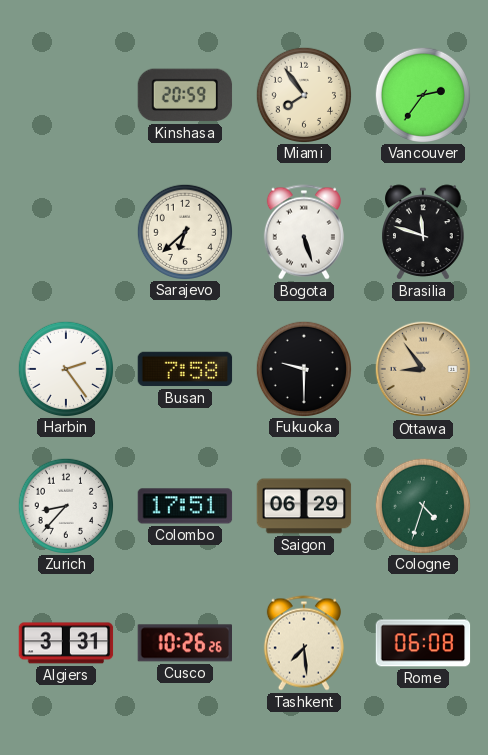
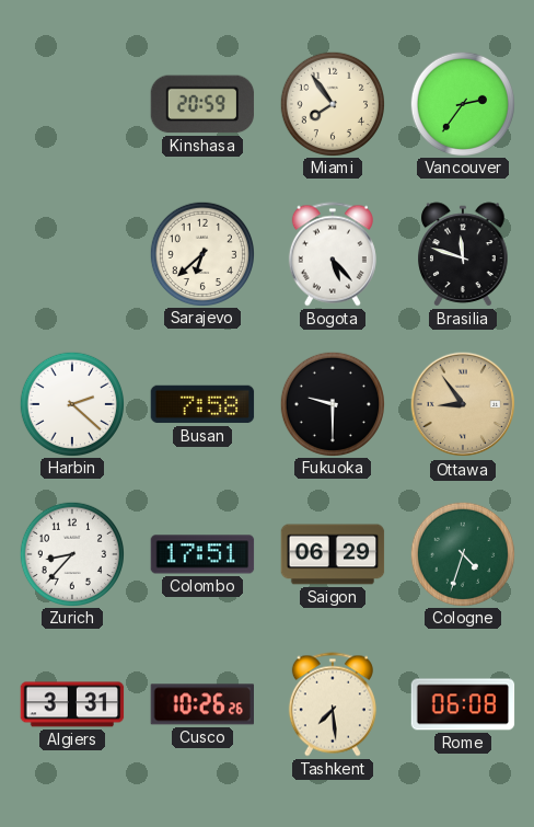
Bogota: 5:27 -> 5:23 (333, 254)
Harbin: 2:24 -> 2:22 (71, 403)
